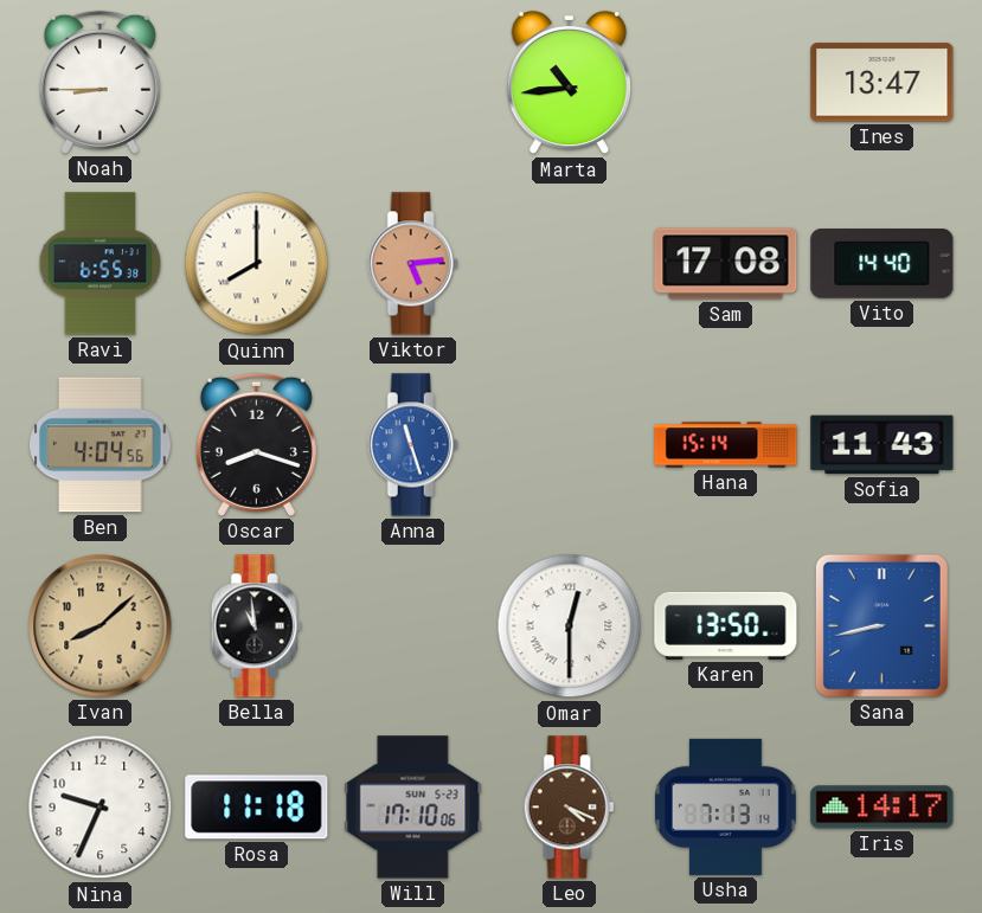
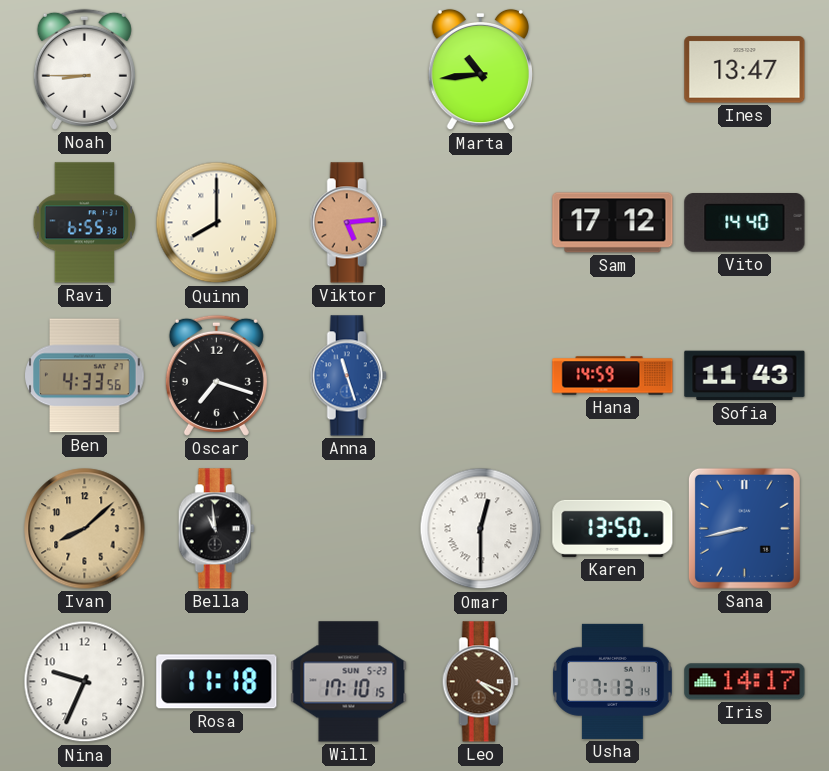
Sam: 17:08 -> 17:12 (613, 223)
Ben: 4:04 -> 4:33 (85, 376)
Oscar: 8:18 -> 7:18 (216, 375)
Hana: 15:14 -> 14:59 (613, 376)
Will: 17:10:06 -> 17:10:15 (349, 682)
